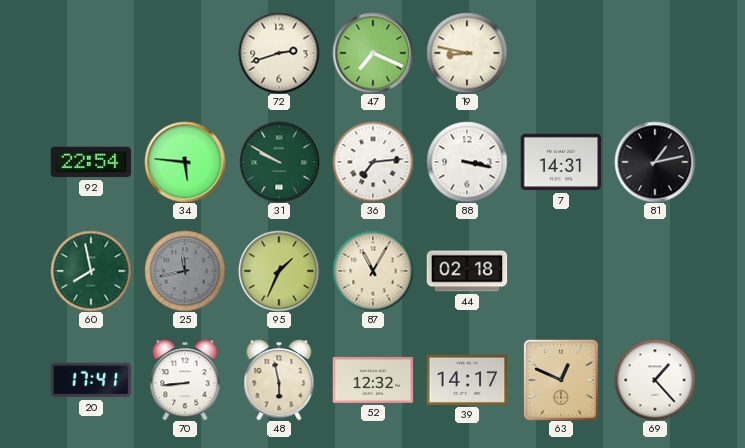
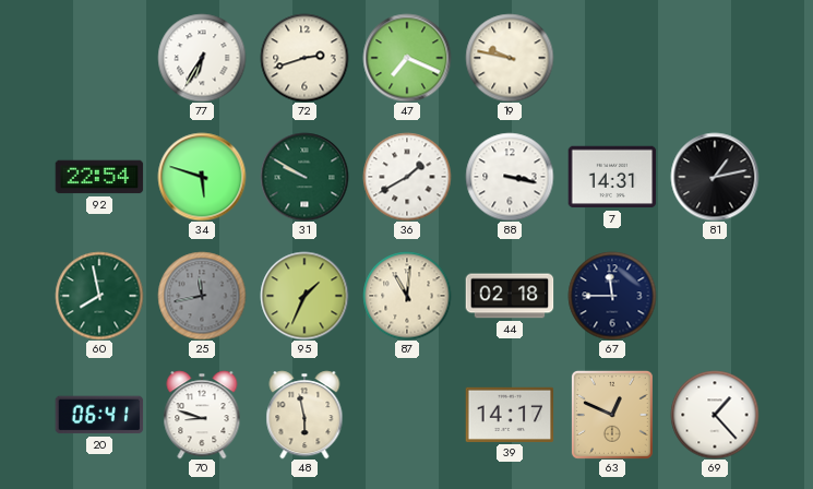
77: none -> 6:35 (202, 58)
19: 8:47 -> 9:47 (510, 58)
34: 5:46 -> 5:48 (202, 177)
36: 7:14 -> 1:40 (407, 177)
87: 11:05 -> 11:01 (407, 296)
67: none -> 11:45 (612, 296)
20: 17:41 -> 06:41 (99, 415)
70: 8:44 -> 8:48 (202, 415)
52: 12:32 -> none (373, 380)
